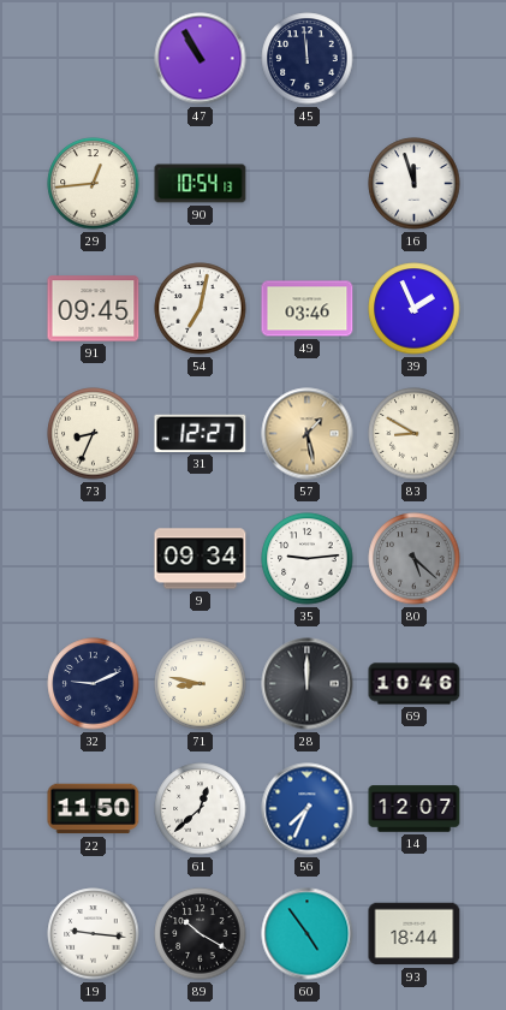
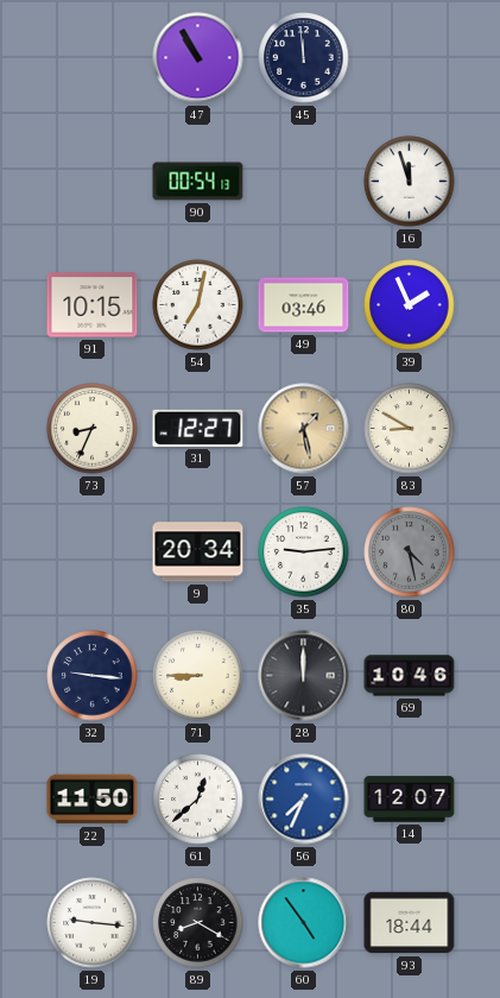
29: 12:44 -> none (94, 184)
90: 10:54 -> 00:54 (198, 182)
91: 09:45 -> 10:15 (93, 305)
9: 09:34 -> 20:34 (198, 552)
80: 5:22 -> 4:28 (410, 552)
32: 9:11 -> 9:16 (93, 676)
71: 8:47 -> 8:45 (198, 676)
89: 10:20 -> 8:20 (198, 923)
